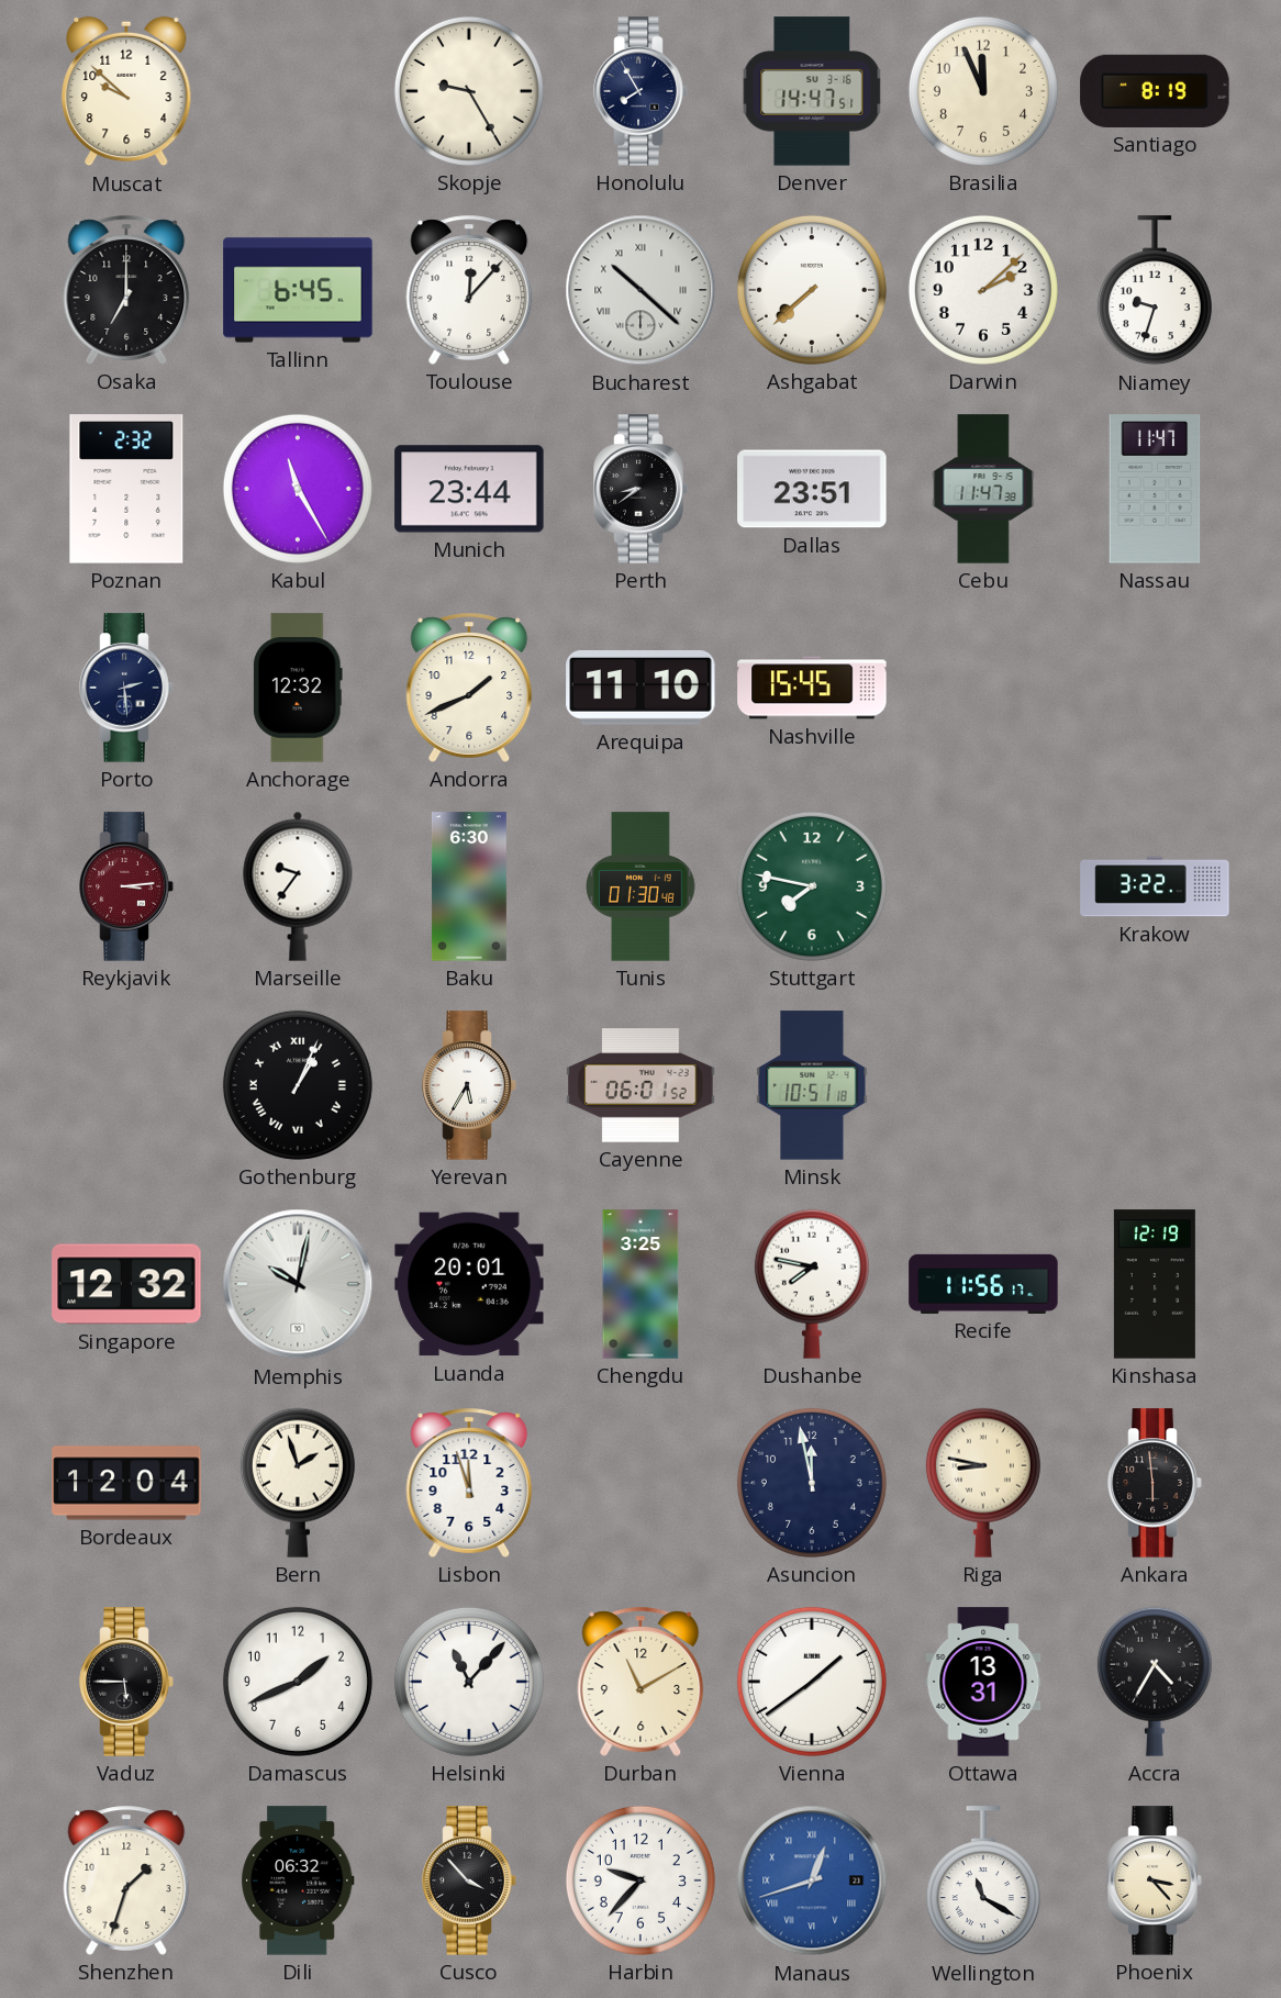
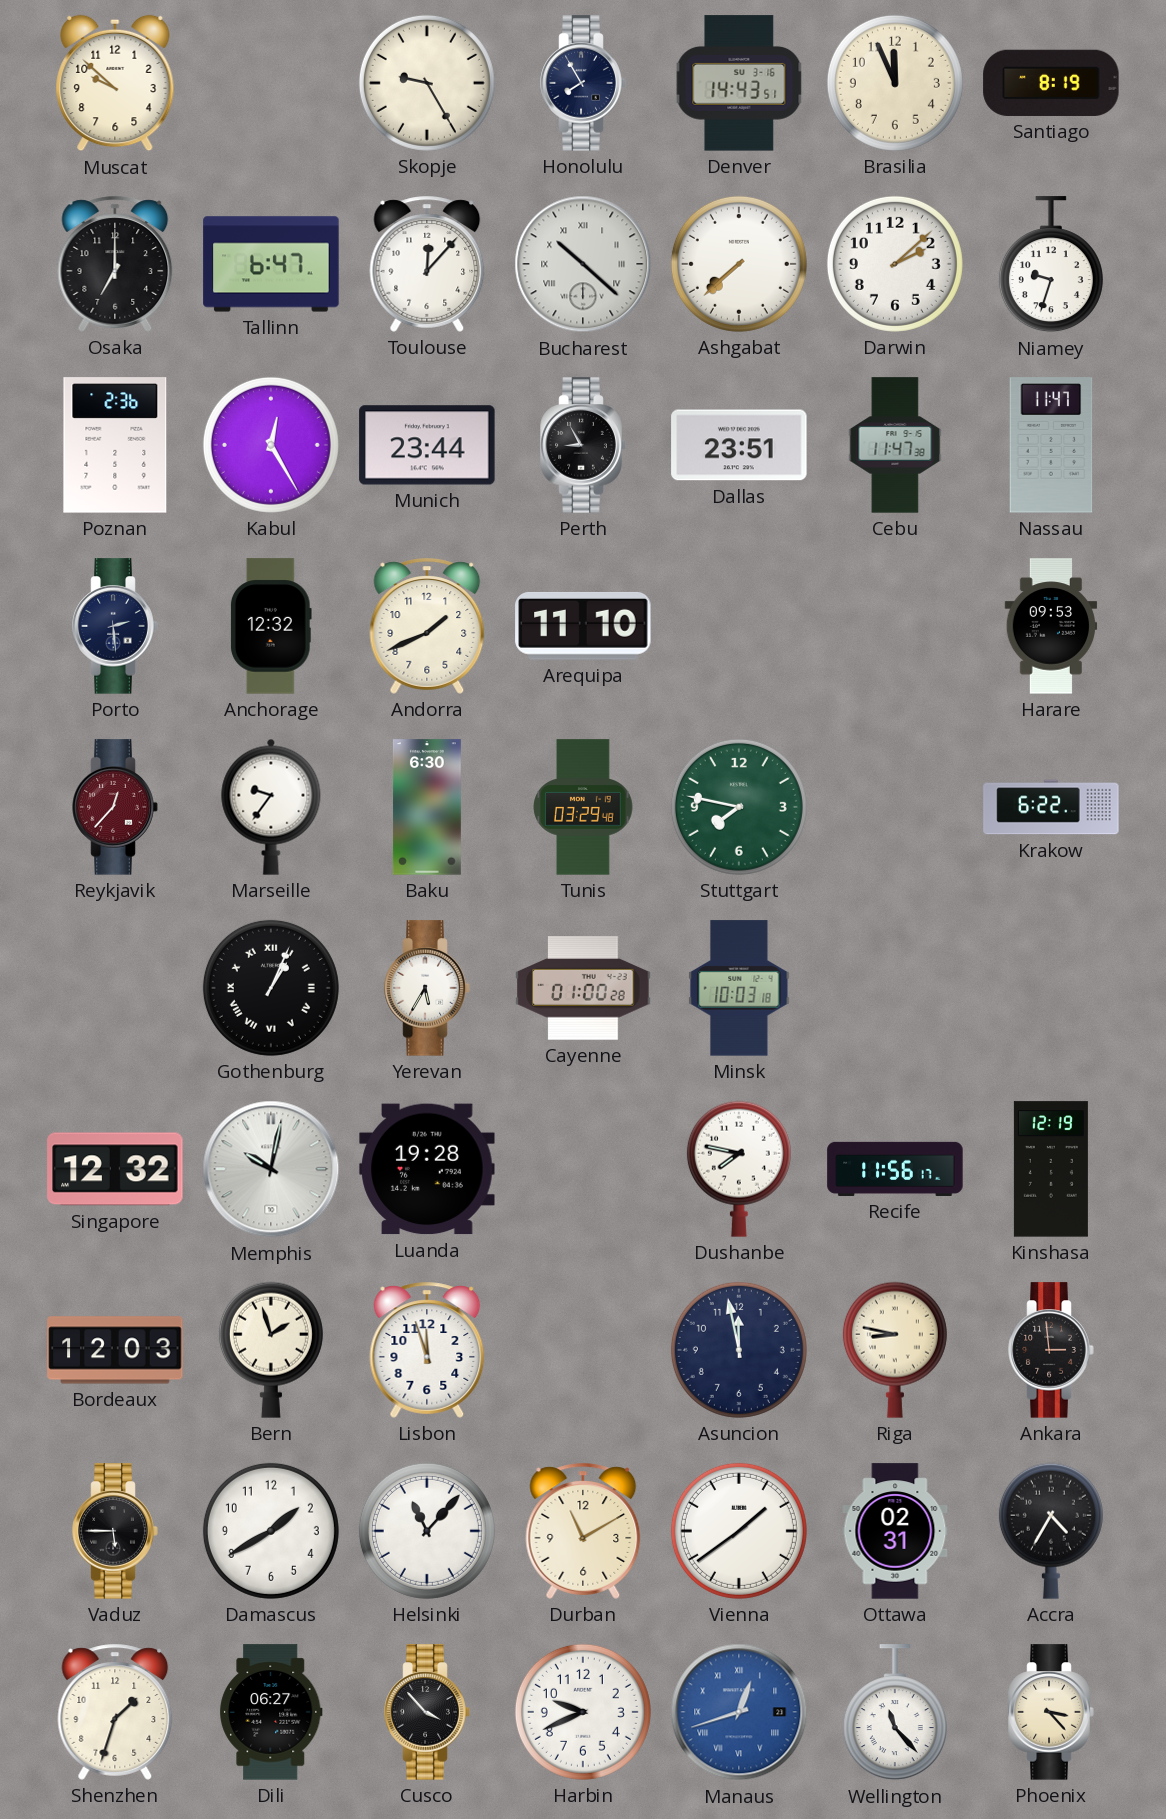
Denver: 14:47 -> 14:43 (739, 83)
Tallinn: 6:45 -> 6:47 (271, 264)
Poznan: 2:32 -> 2:36 (115, 445)
Kabul: 11:25 -> 12:25 (271, 445)
Perth: 8:39 -> 8:55 (583, 445)
Nashville: 15:45 -> none (812, 688)
Harare: none -> 09:53 (1051, 626)
Reykjavik: 3:14 -> 12:37 (115, 807)
Tunis: 01:30 -> 03:29 (583, 807)
Krakow: 3:22 -> 6:22 (1051, 807)
Cayenne: 06:01 -> 01:00 (583, 988)
Minsk: 10:51 -> 10:03 (739, 988)
Luanda: 20:01 -> 19:28 (427, 1169)
Chengdu: 3:25 -> none (641, 1284)
Bordeaux: 12:04 -> 12:03 (115, 1350)
Ankara: 5:59 -> 2:59 (1051, 1350)
Damascus: 1:41 -> 1:40 (271, 1531)
Ottawa: 13:31 -> 02:31 (895, 1531)
Dili: 06:32 -> 06:27 (271, 1712)
Harbin: 9:37 -> 9:41 (583, 1712)
Wellington: 11:20 -> 11:23 (895, 1713)
